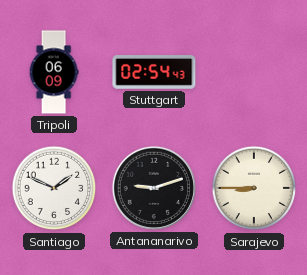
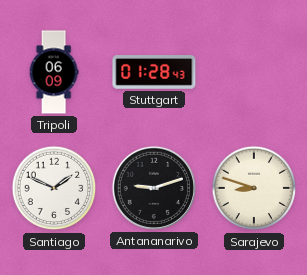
Stuttgart: 02:54 -> 01:28 (154, 72)
Sarajevo: 8:45 -> 8:48 (254, 188)
